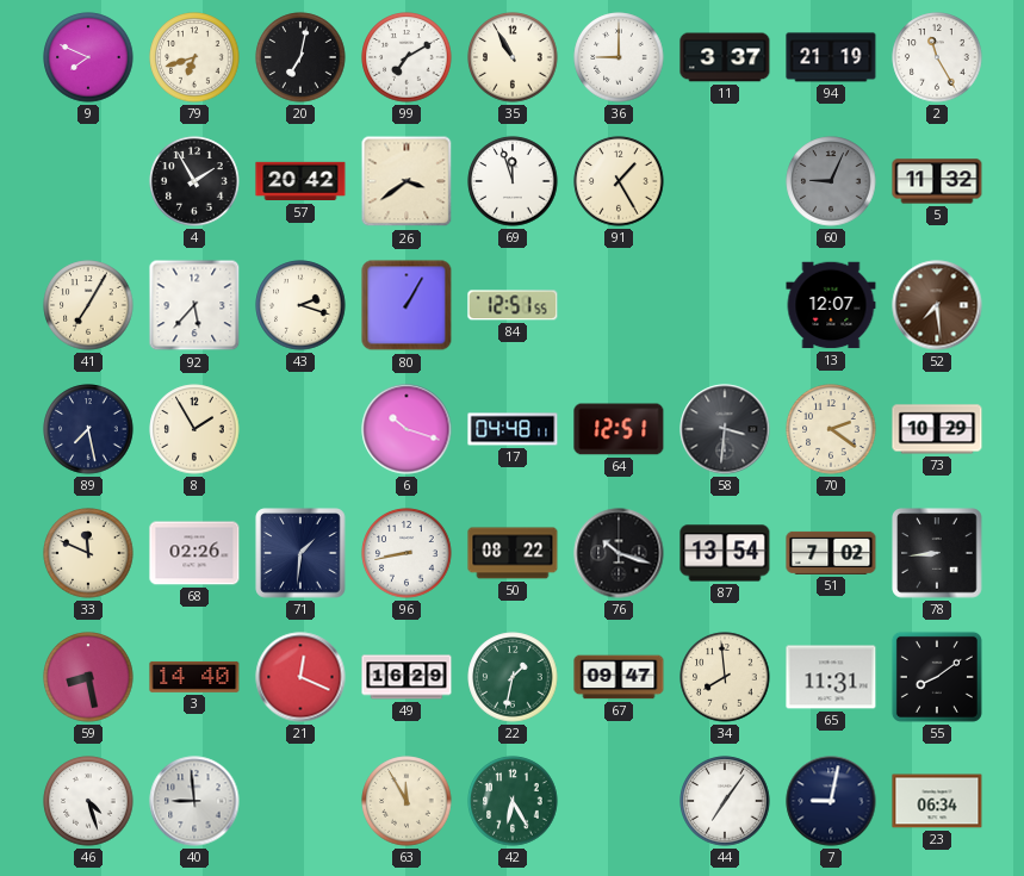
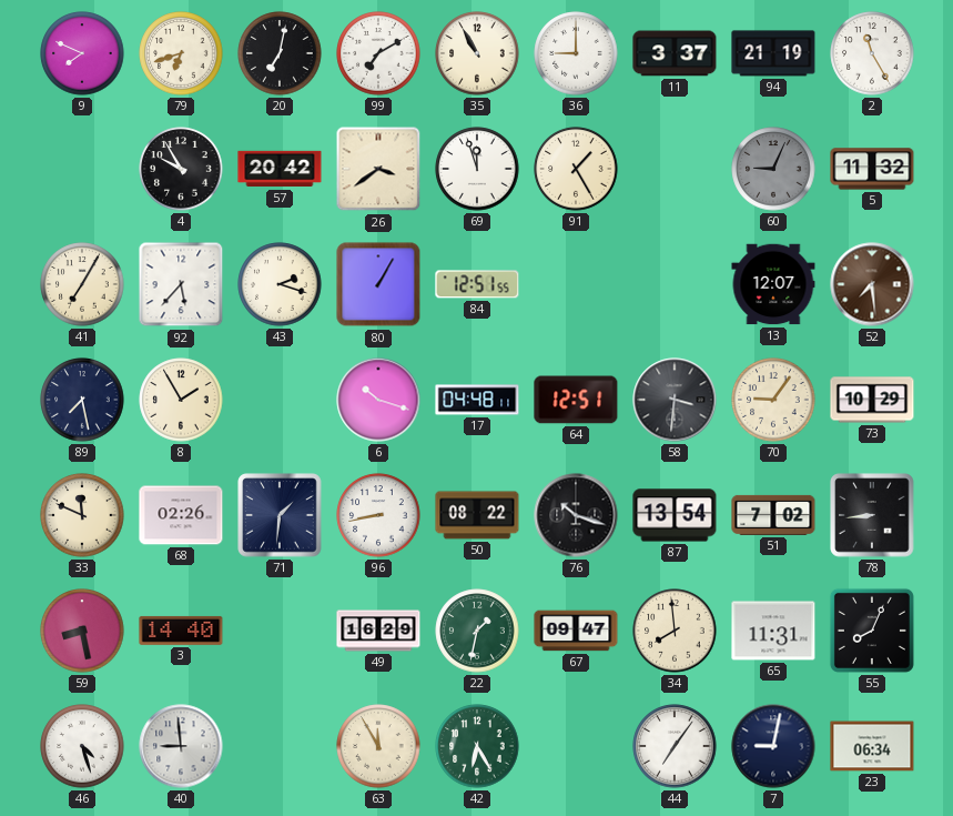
4: 1:55 -> 9:55 (181, 169)
70: 2:21 -> 9:06 (773, 400)
21: 12:19 -> none (300, 677)
55: 8:09 -> 8:04 (872, 631)
